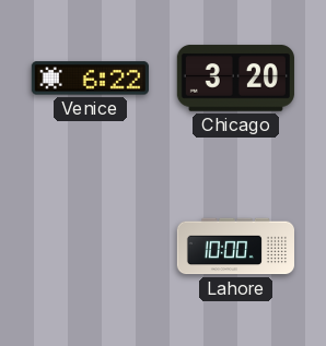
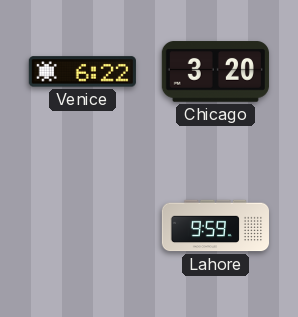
Lahore: 10:00 -> 9:59 (215, 226)
